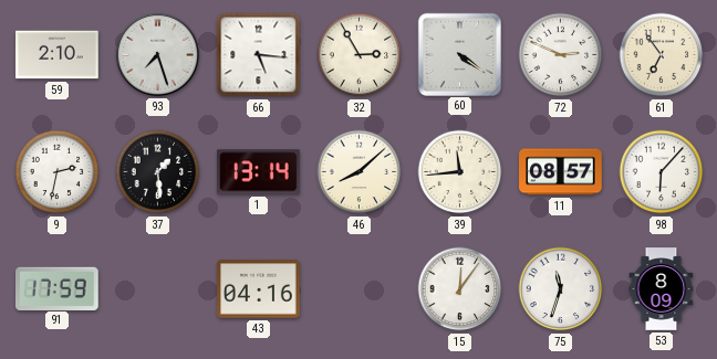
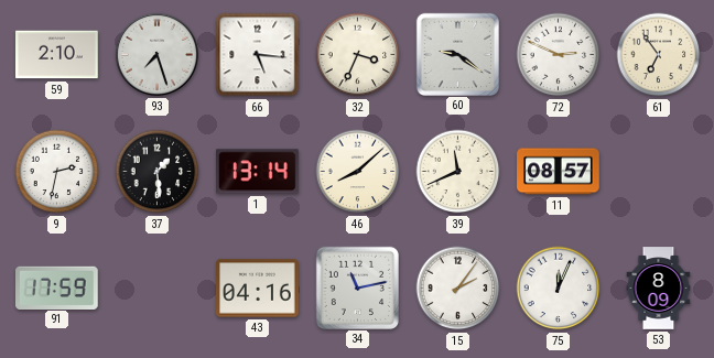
32: 2:55 -> 3:34 (358, 55)
60: 4:21 -> 9:21 (457, 54)
39: 11:44 -> 11:41 (458, 172)
98: 6:07 -> none (662, 172)
34: none -> 11:13 (357, 288)
15: 12:06 -> 2:06 (458, 289)
75: 11:33 -> 12:04 (559, 289)
